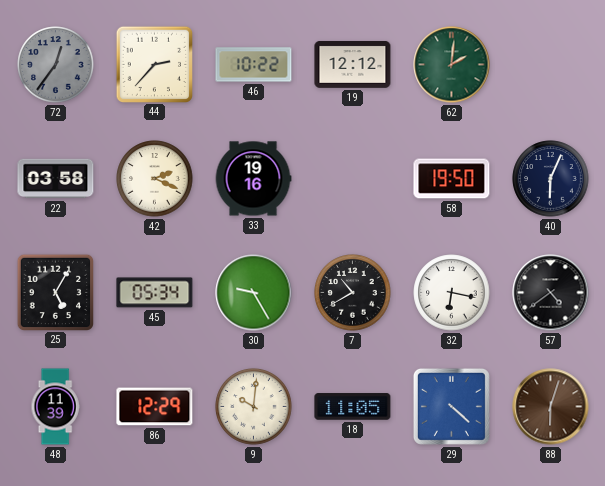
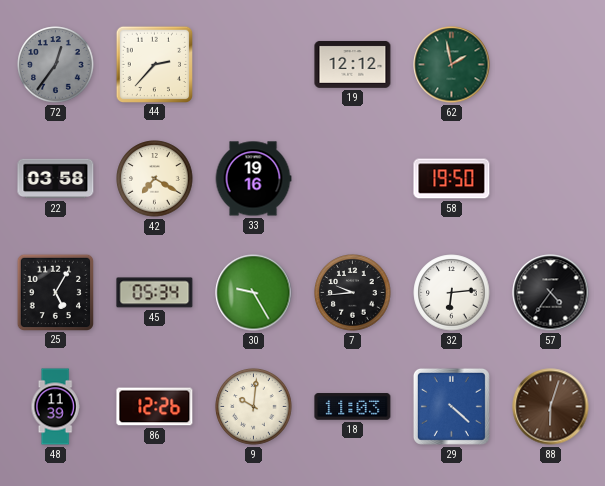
46: 10:22 -> none (254, 65)
62: 2:01 -> 1:58 (452, 65)
42: 2:19 -> 7:20 (155, 179)
40: 6:04 -> none (551, 179)
7: 10:40 -> 9:44 (353, 293)
32: 6:17 -> 6:14 (452, 293)
57: 4:39 -> 4:36 (551, 293)
86: 12:29 -> 12:26 (155, 407)
18: 11:05 -> 11:03 (353, 407)
